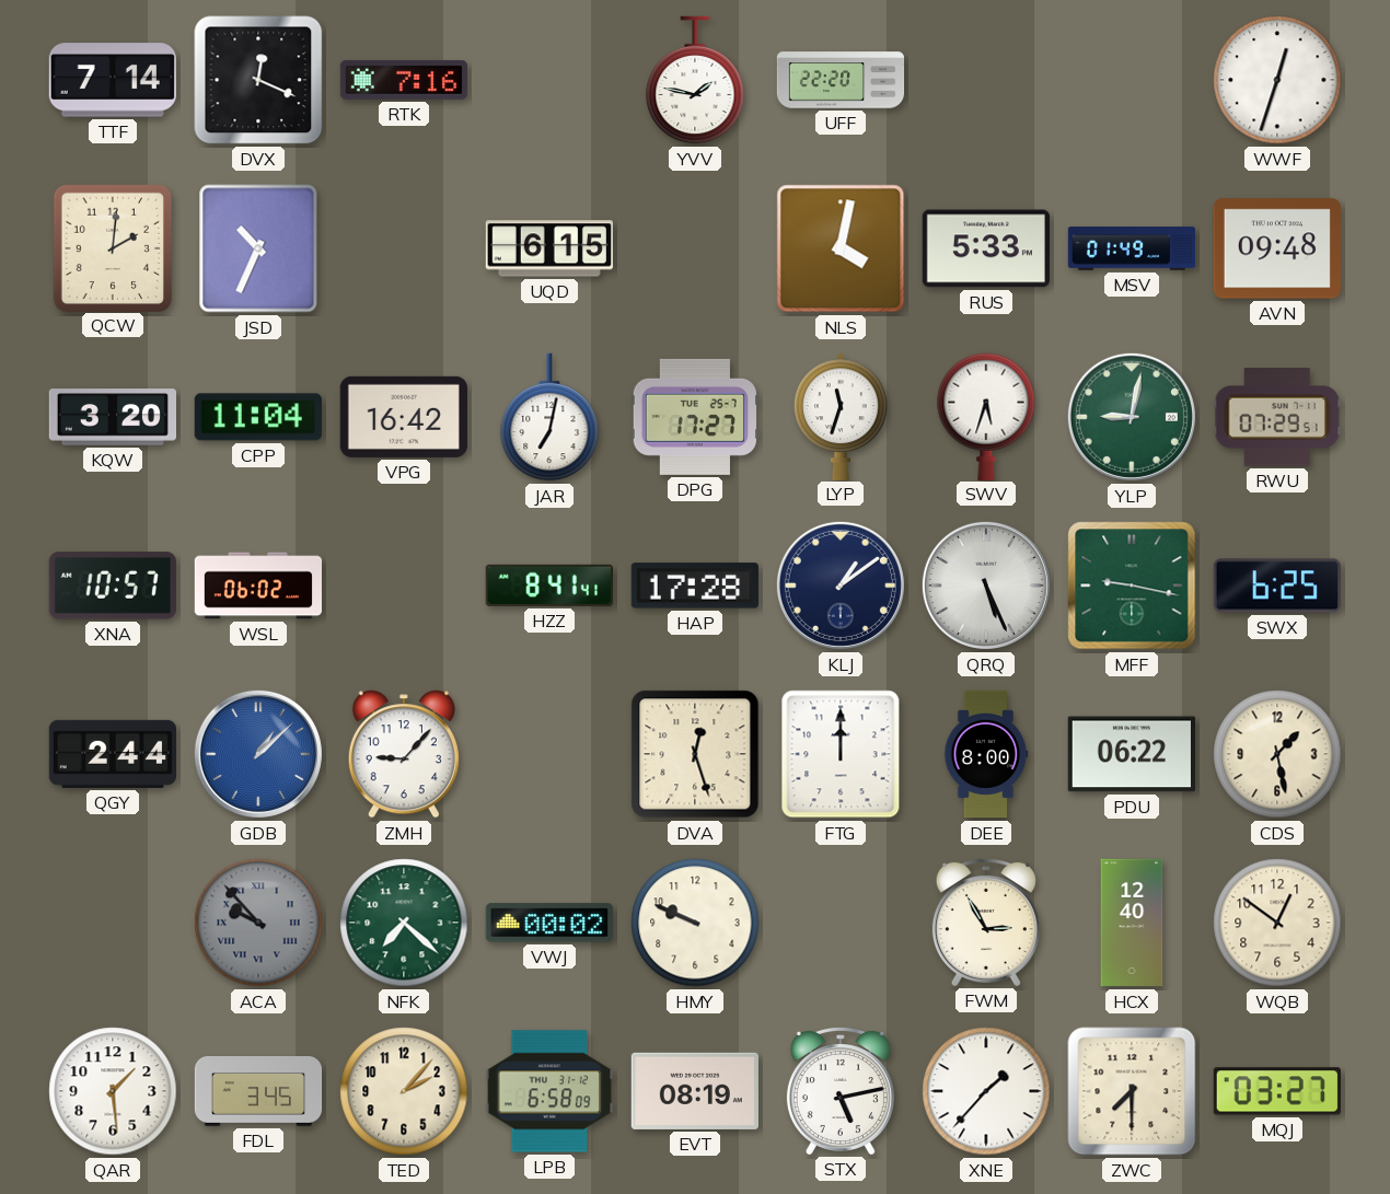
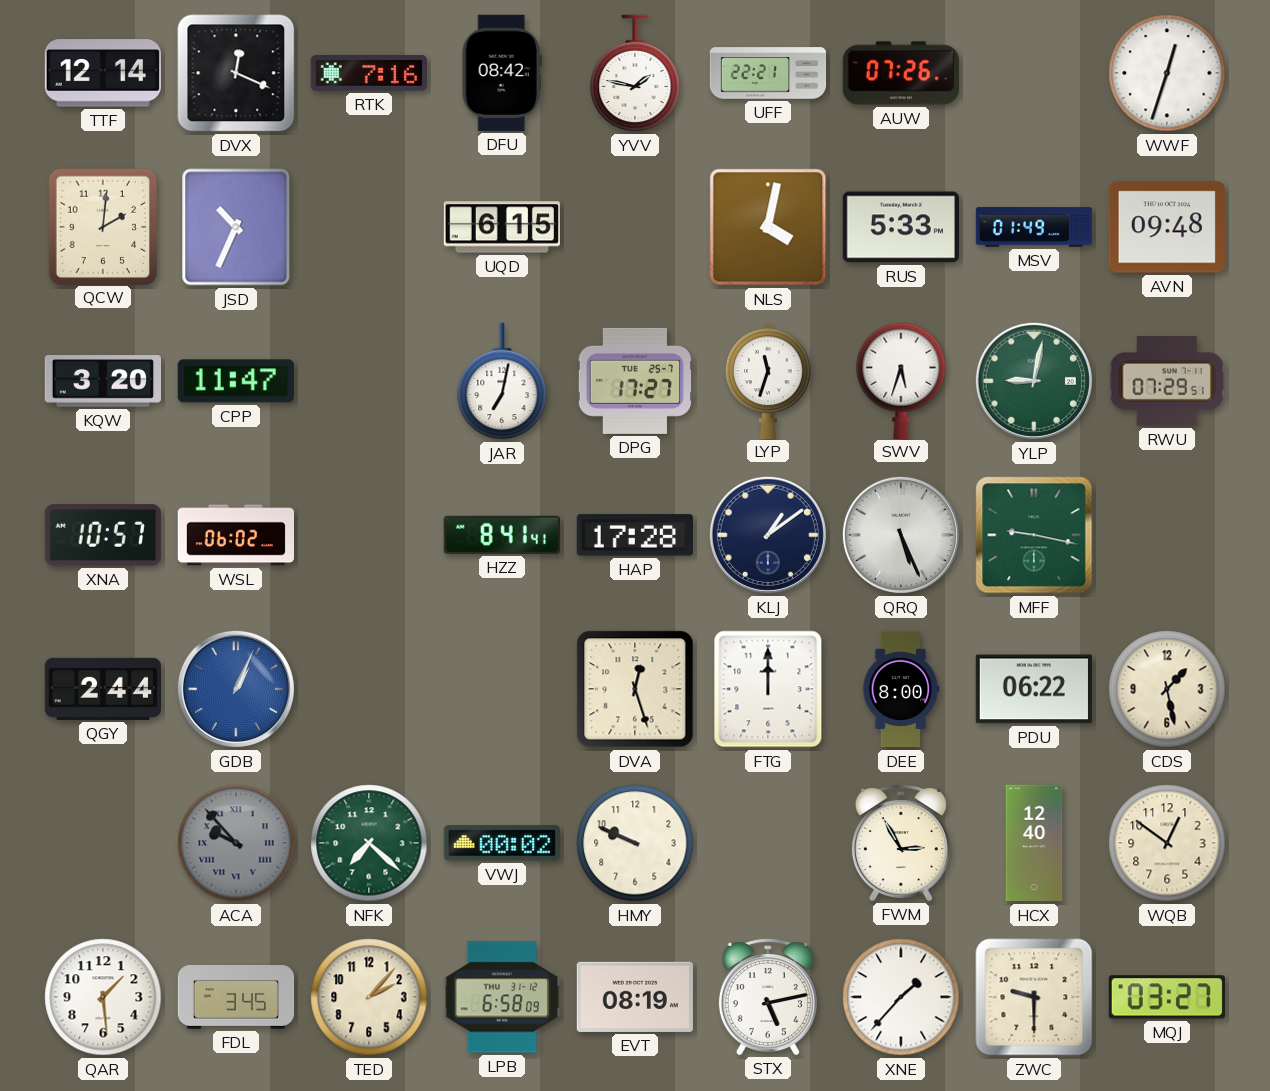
TTF: 7:14 -> 12:14 (103, 73)
DFU: none -> 08:42 (502, 73)
UFF: 22:20 -> 22:21 (768, 73)
AUW: none -> 07:26 (900, 73)
CPP: 11:04 -> 11:47 (236, 381)
VPG: 16:42 -> none (404, 417)
SWX: 6:25 -> none (1277, 586)
GDB: 1:08 -> 1:04 (236, 689)
ZMH: 9:07 -> none (404, 754)
ZWC: 7:30 -> 9:30 (1034, 997)
